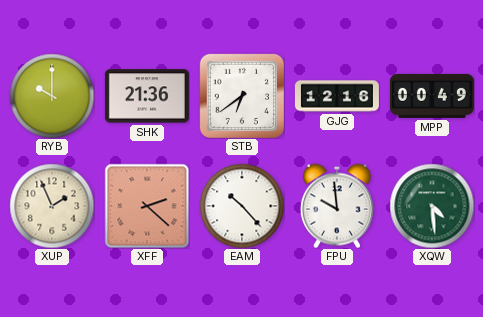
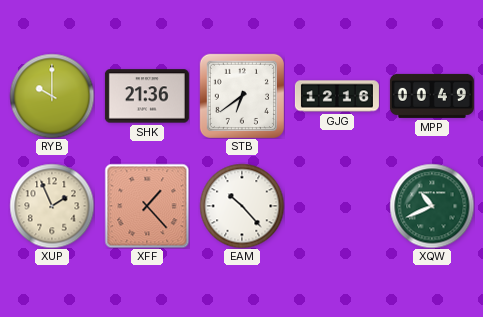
XFF: 2:22 -> 1:23 (147, 206)
FPU: 9:59 -> none (337, 206)
XQW: 4:29 -> 10:41 (432, 206)
